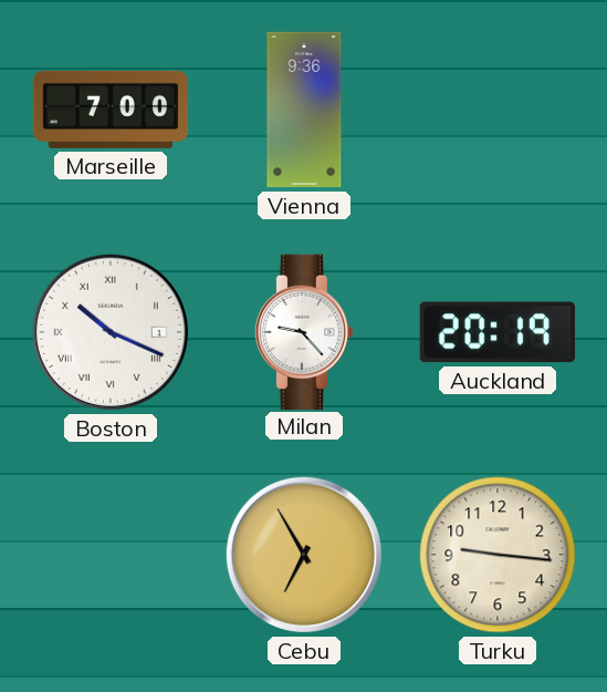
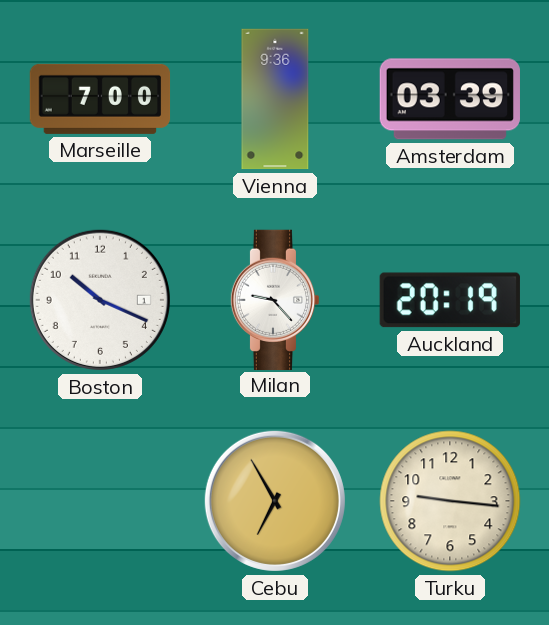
Amsterdam: none -> 03:39 (450, 99)
Boston numerals: Roman -> Arabic (100, 300)
